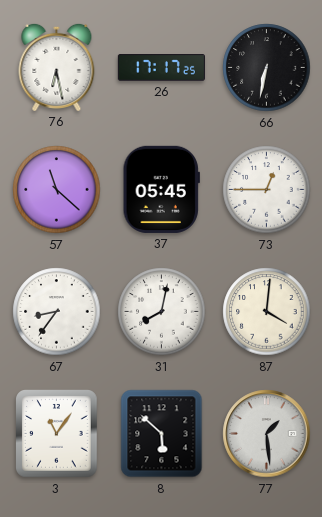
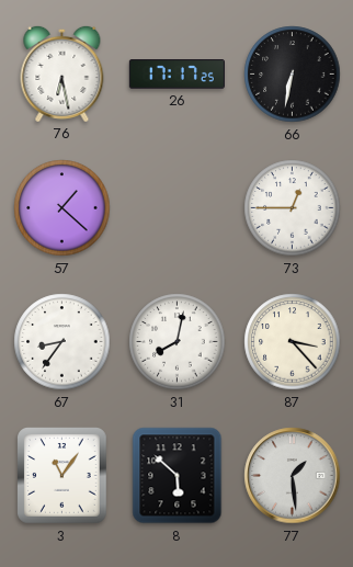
57: 11:22 -> 1:22 (62, 208)
37: 05:45 -> none (161, 189)
87: 4:01 -> 3:23 (293, 342)
